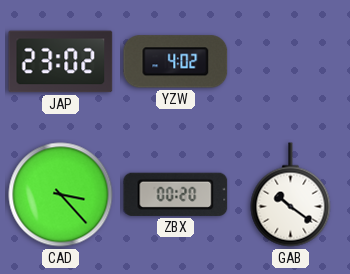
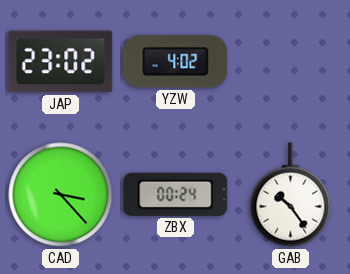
ZBX: 00:20 -> 00:24 (176, 194)
GAB: 10:21 -> 10:24 (291, 195)
